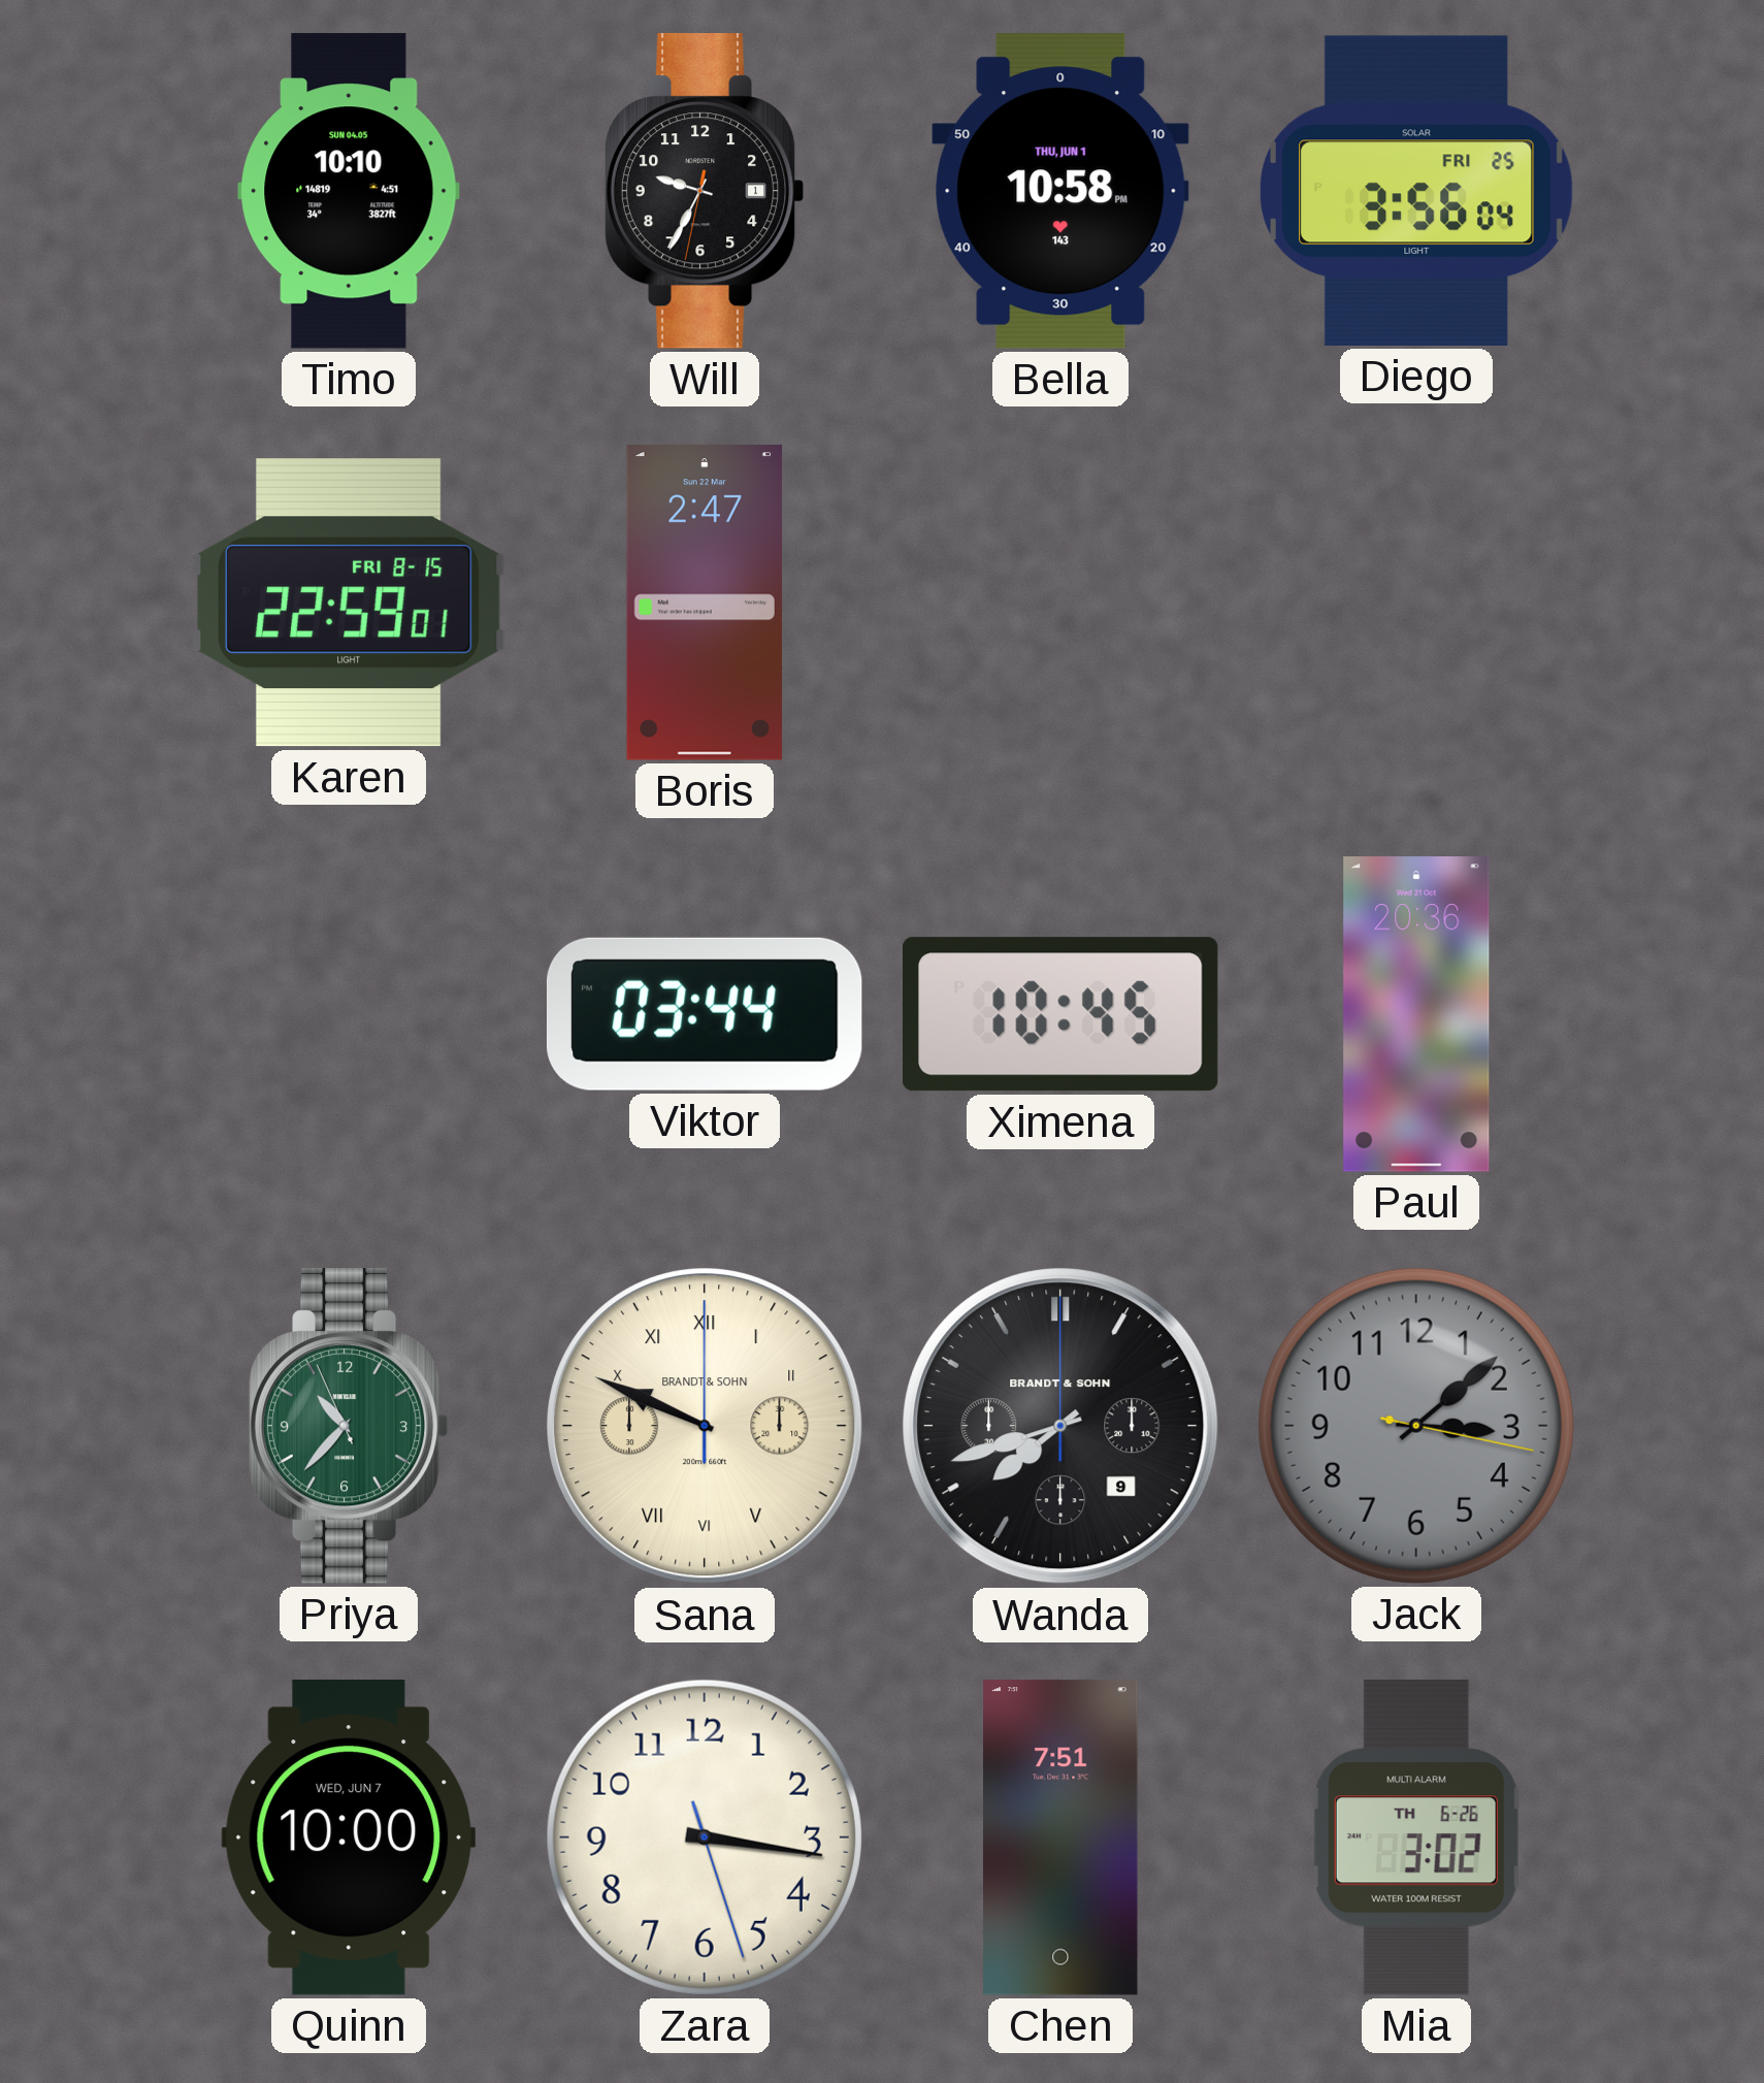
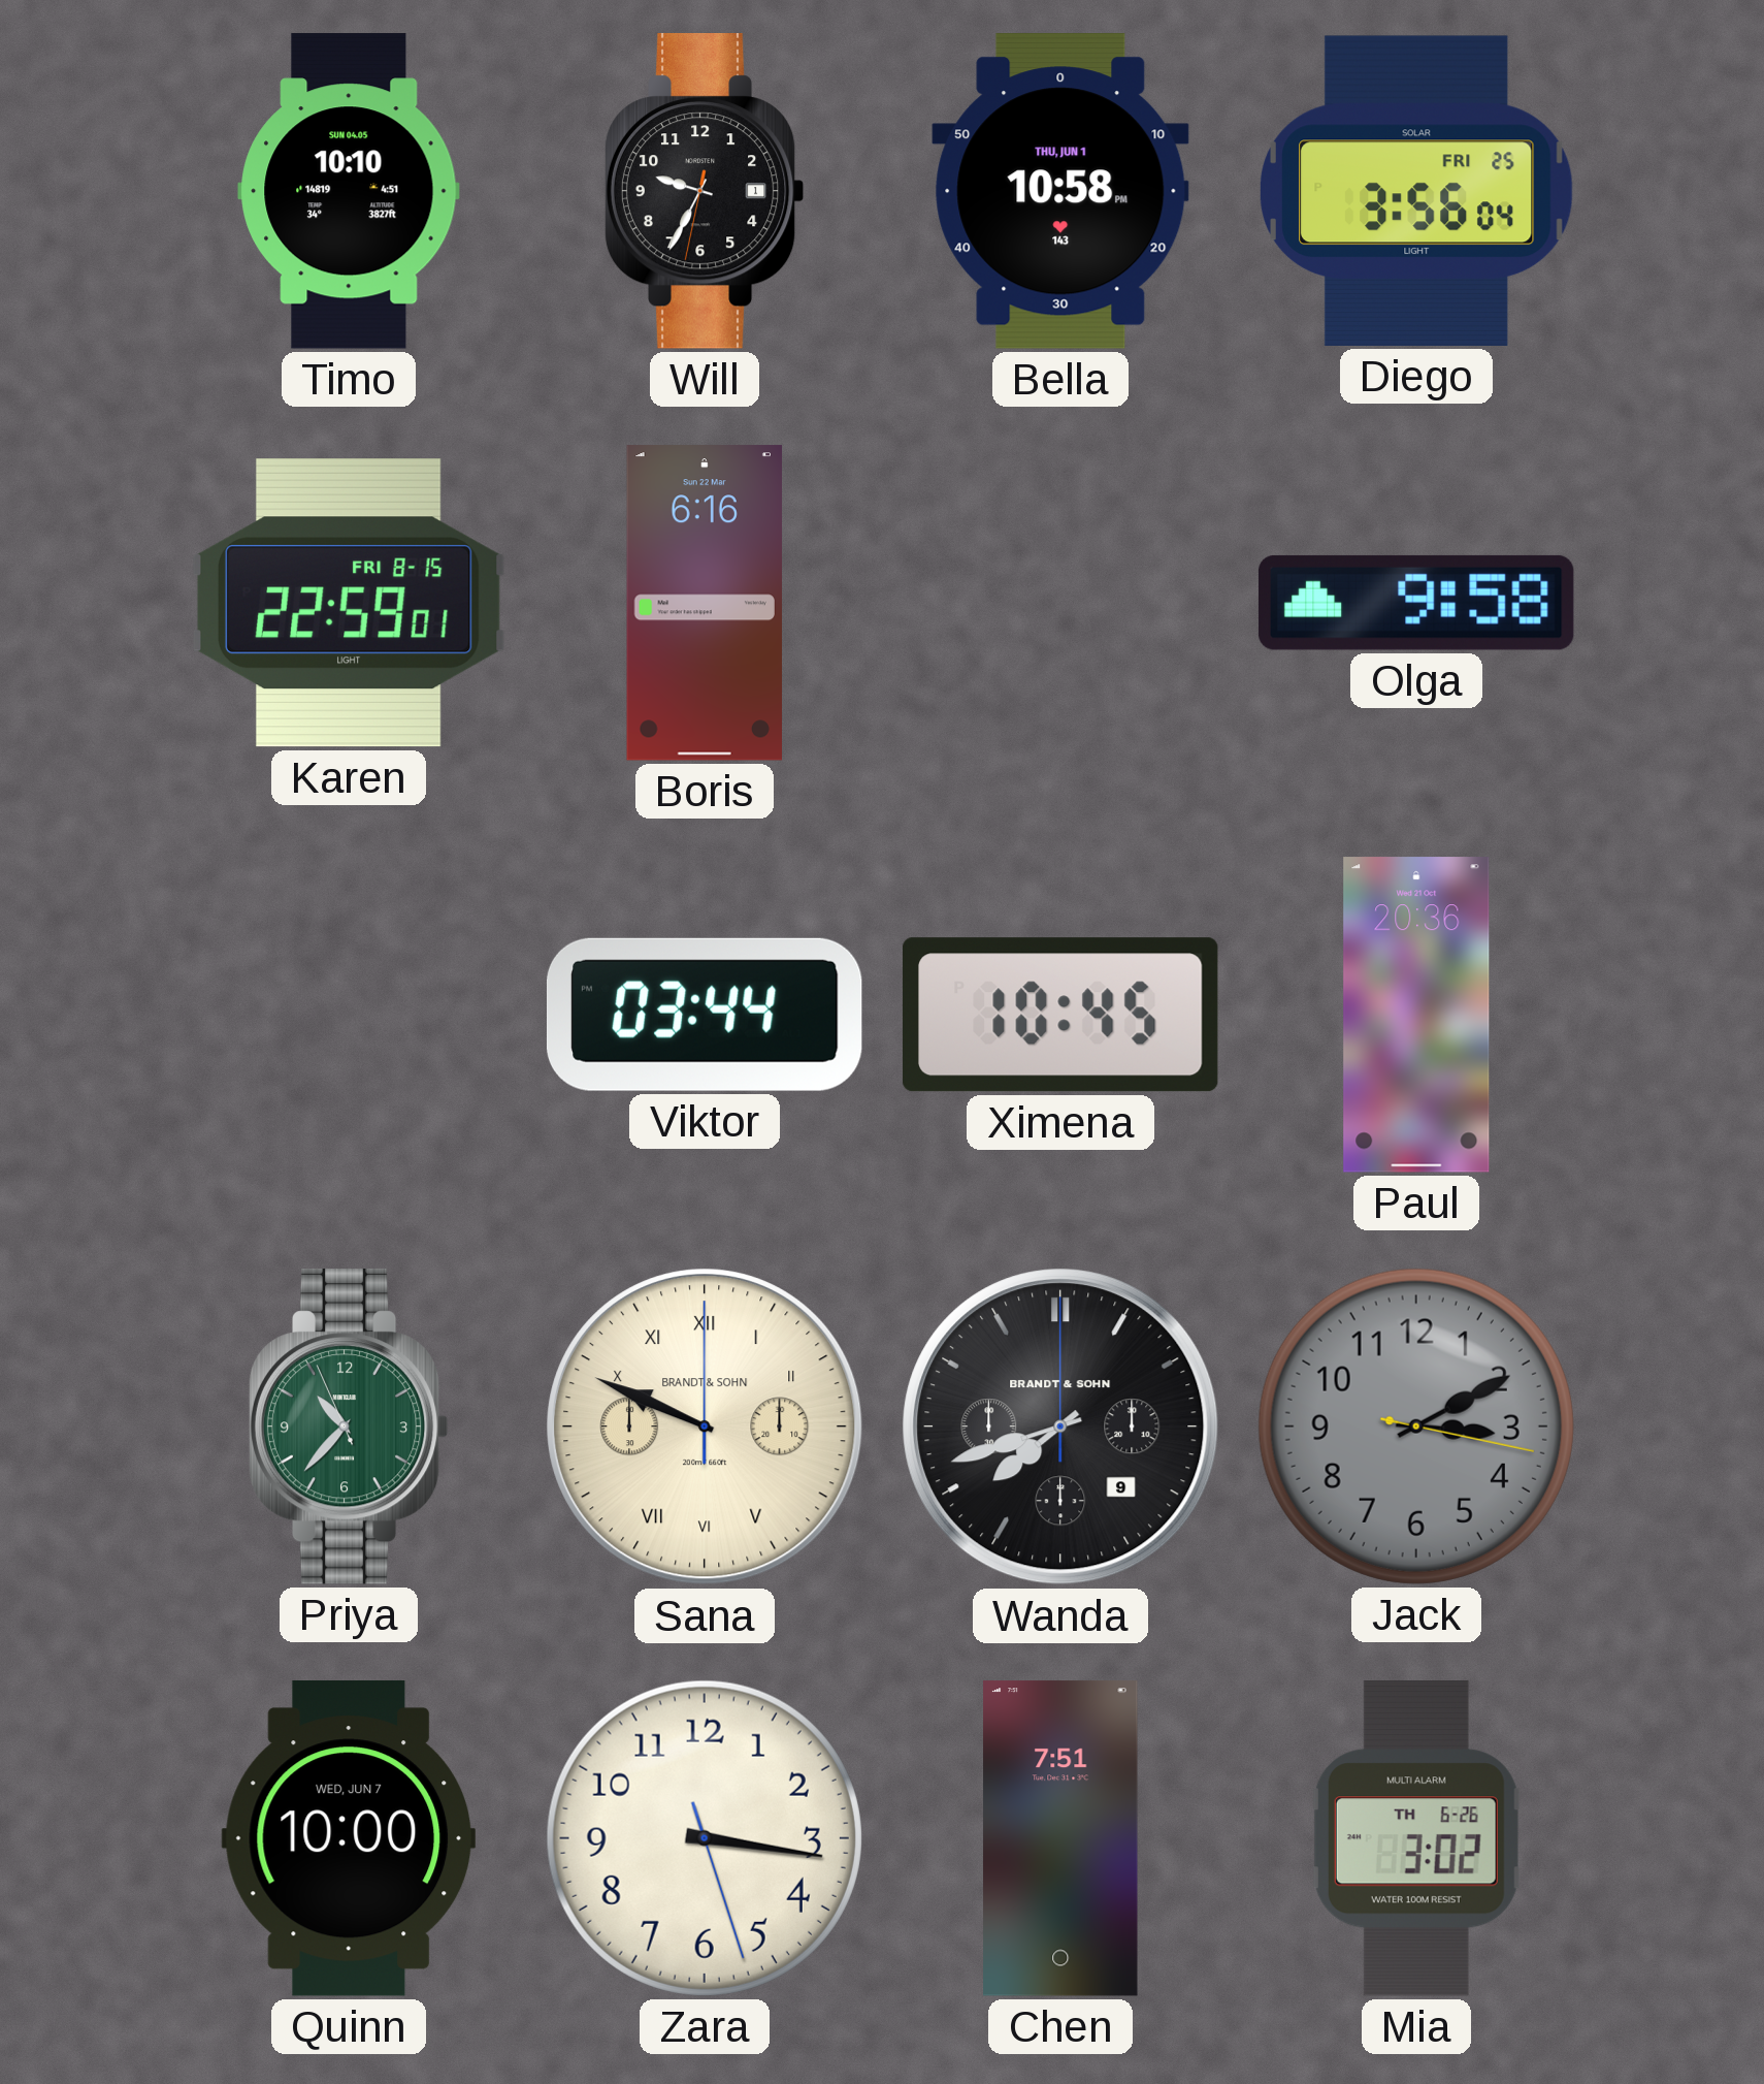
Boris: 2:47 -> 6:16 (705, 603)
Olga: none -> 9:58 (1416, 603)
Jack: 3:08 -> 3:10 (1416, 1426)
